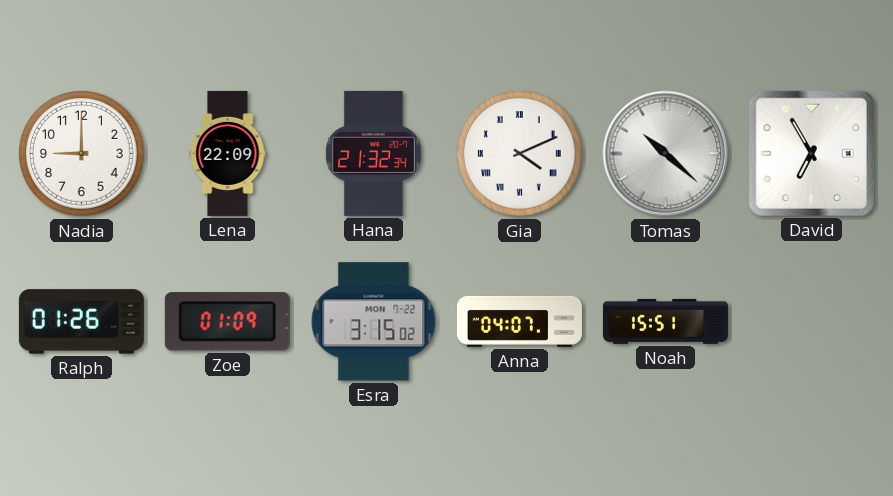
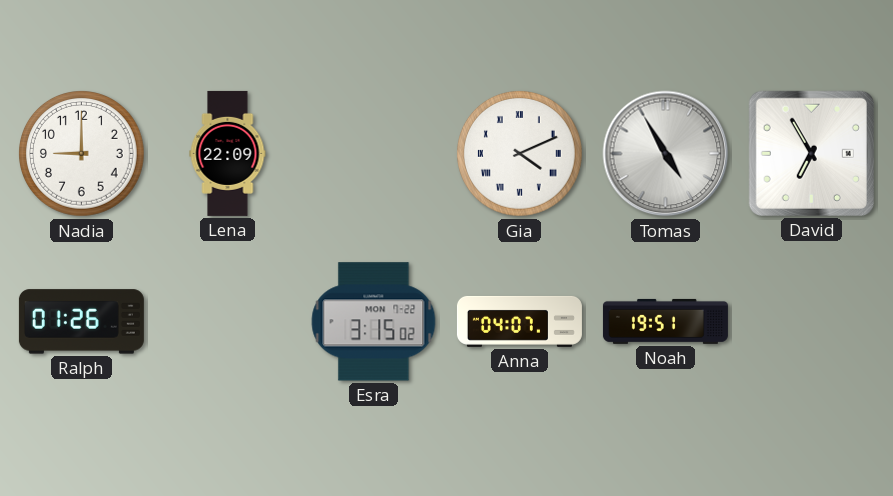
Hana: 21:32 -> none (373, 153)
Tomas: 10:22 -> 4:55 (666, 154)
Zoe: 01:09 -> none (227, 322)
Noah: 15:51 -> 19:51 (665, 321)
